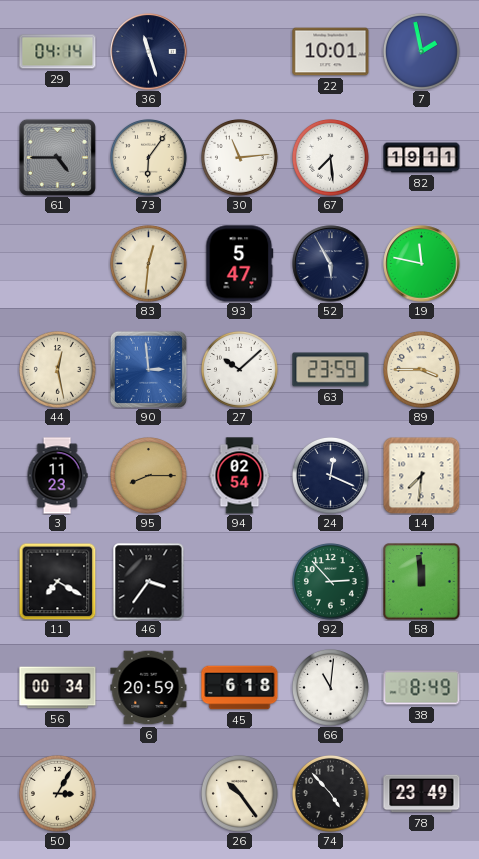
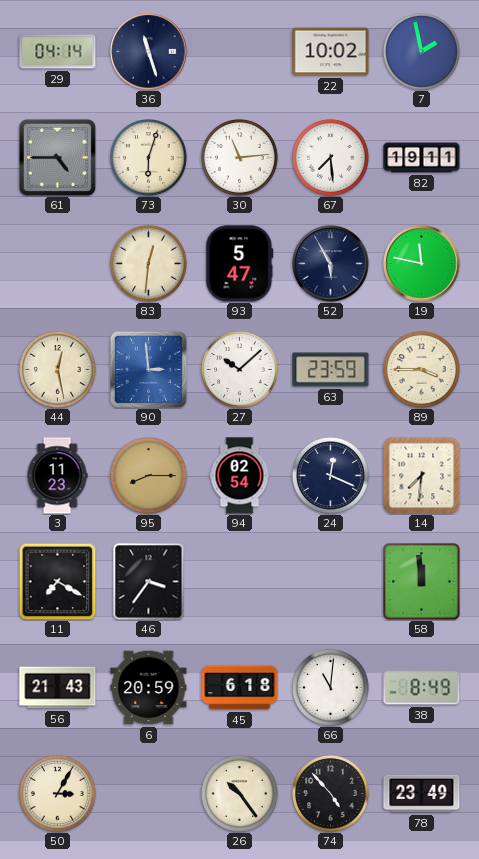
22: 10:01 -> 10:02 (331, 52)
73: 6:06 -> 6:03 (149, 158)
92: 2:53 -> none (331, 582)
56: 00:34 -> 21:43 (58, 688)
